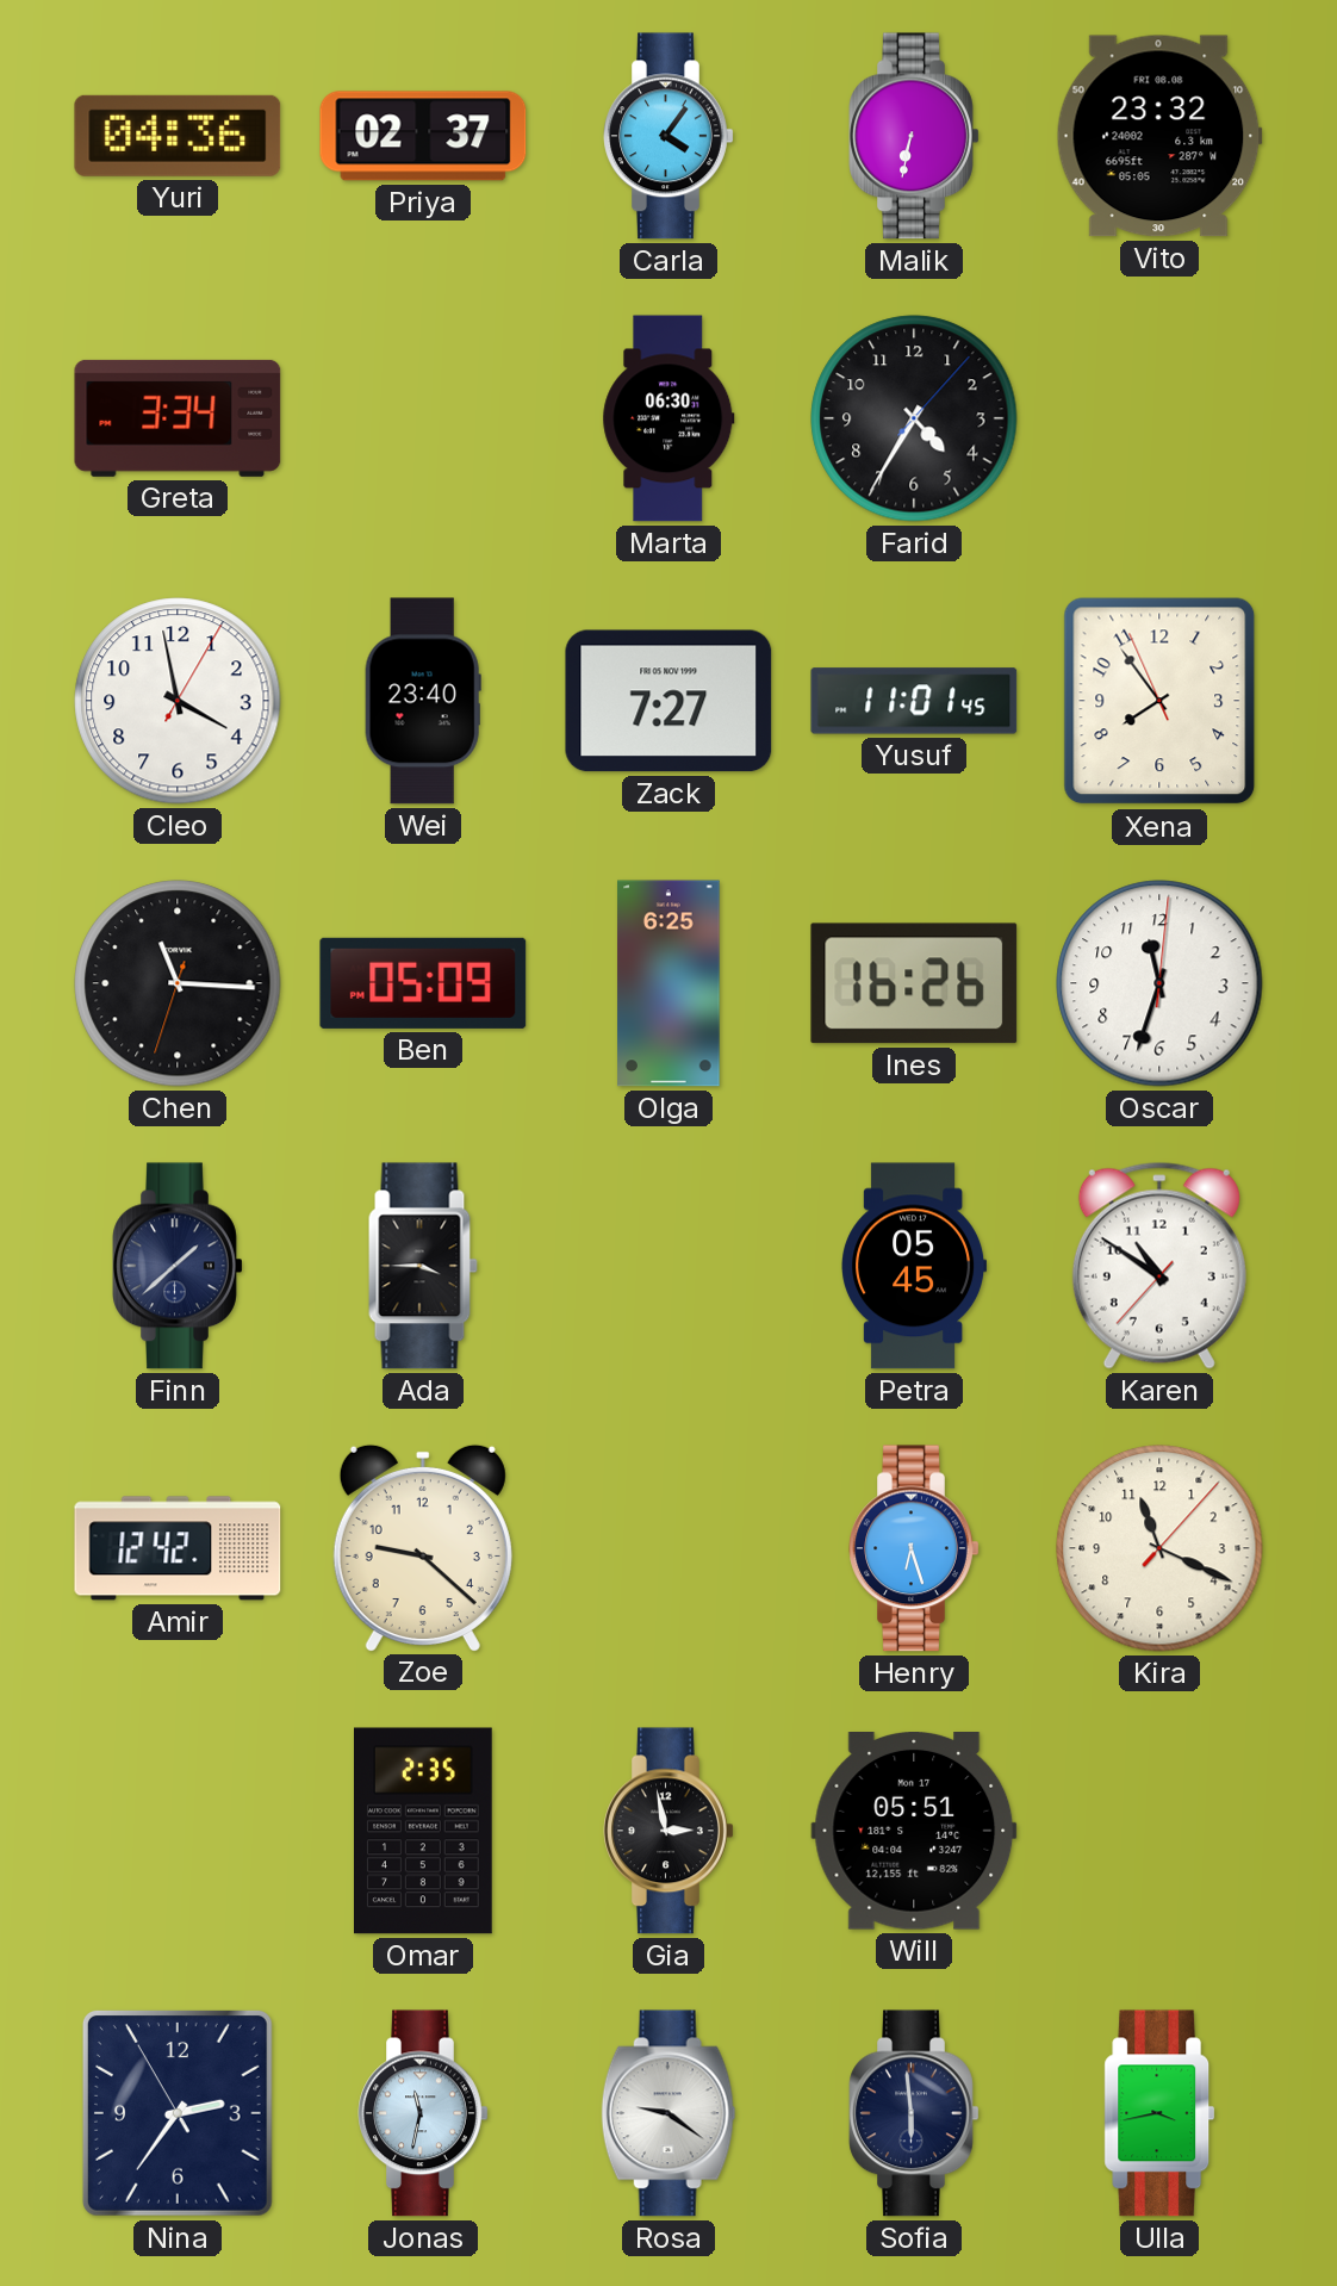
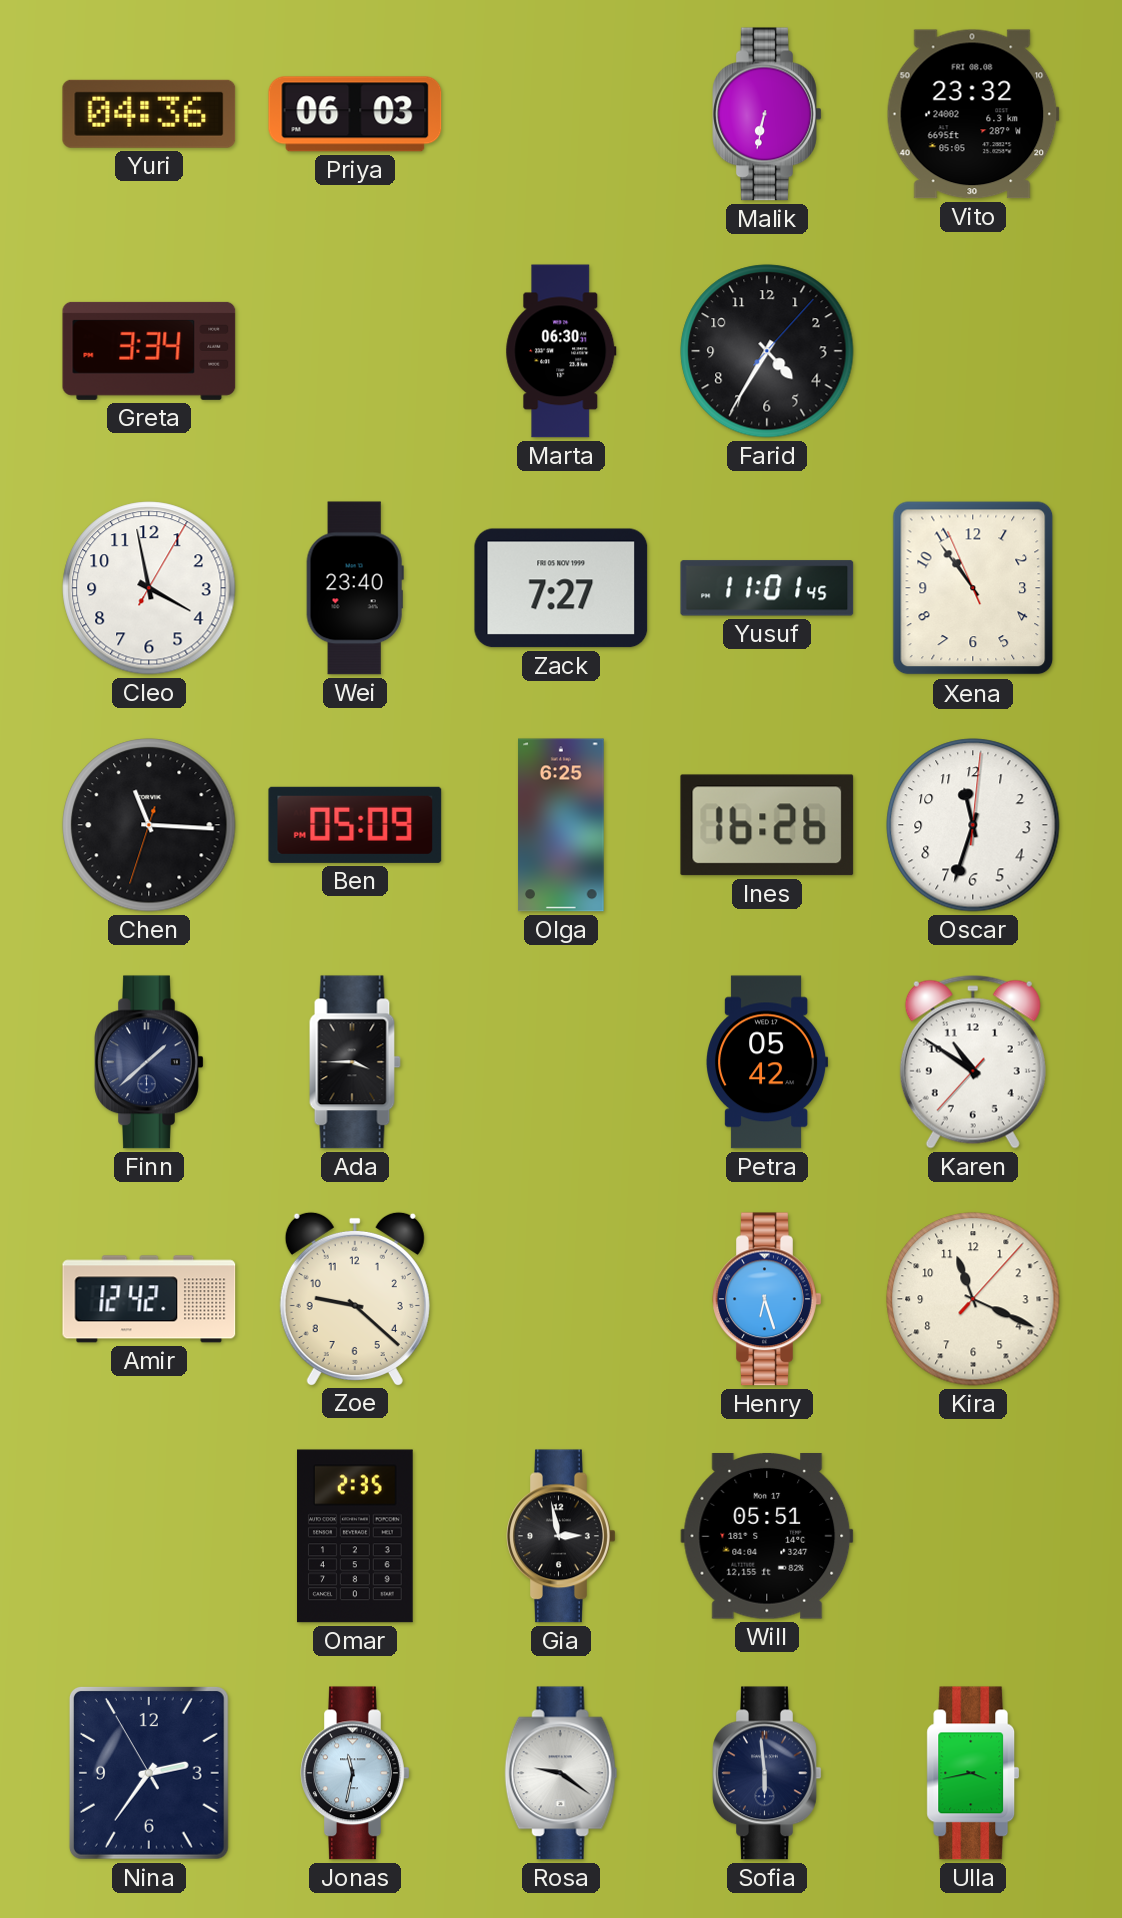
Priya: 02:37 -> 06:03 (355, 114)
Carla: 4:06 -> none (668, 136)
Xena: 7:53 -> 10:53 (973, 588)
Petra: 05:45 -> 05:42 (767, 1062)
